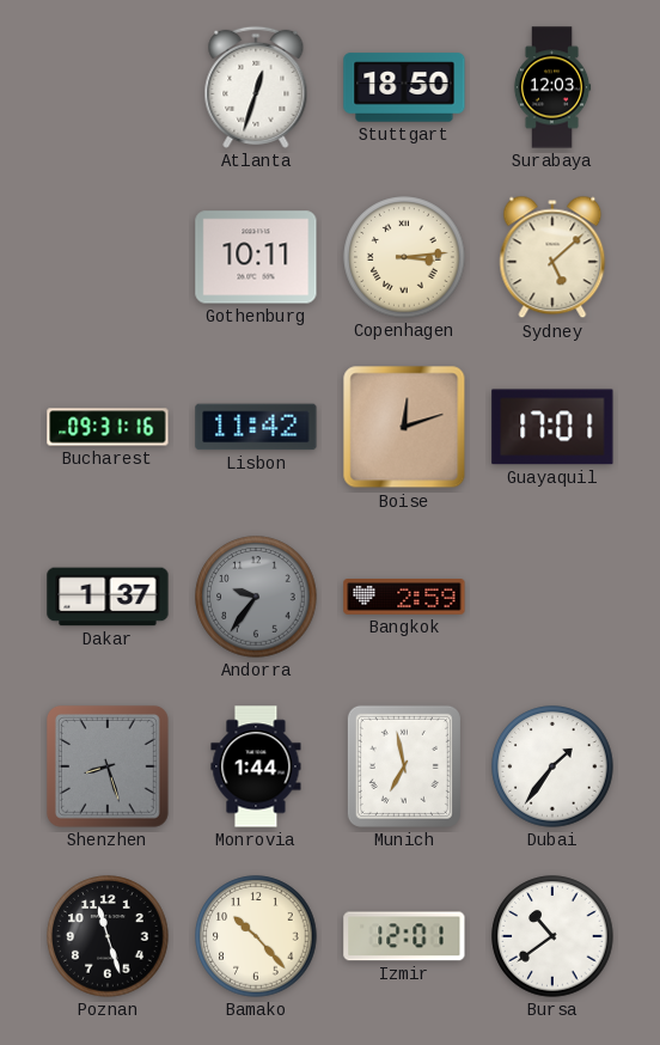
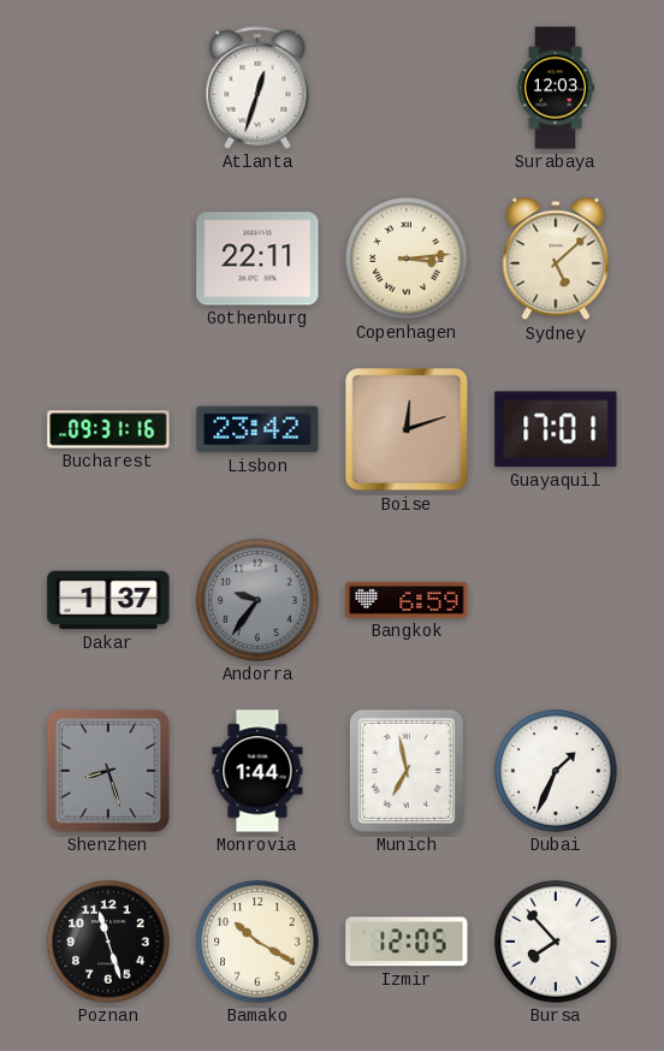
Stuttgart: 18:50 -> none (404, 87)
Gothenburg: 10:11 -> 22:11 (257, 259)
Lisbon: 11:42 -> 23:42 (257, 429)
Bangkok: 2:59 -> 6:59 (407, 600)
Dubai: 1:36 -> 1:34 (556, 771)
Bamako: 10:23 -> 10:20 (257, 942)
Izmir: 12:01 -> 12:05 (407, 942)
Bursa: 10:39 -> 7:53 (556, 942)
